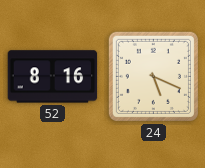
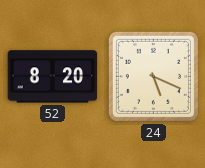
52: 8:16 -> 8:20 (53, 77)
